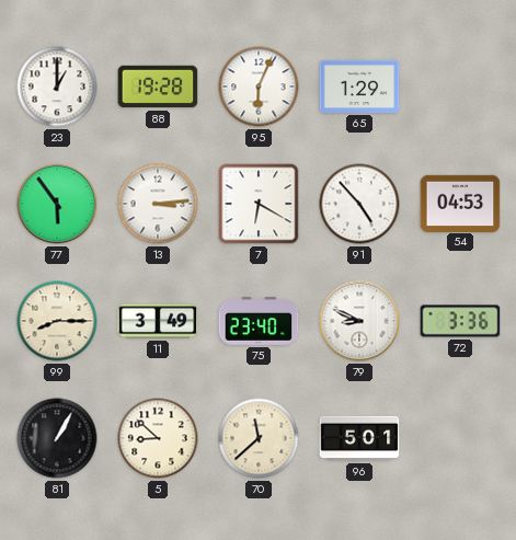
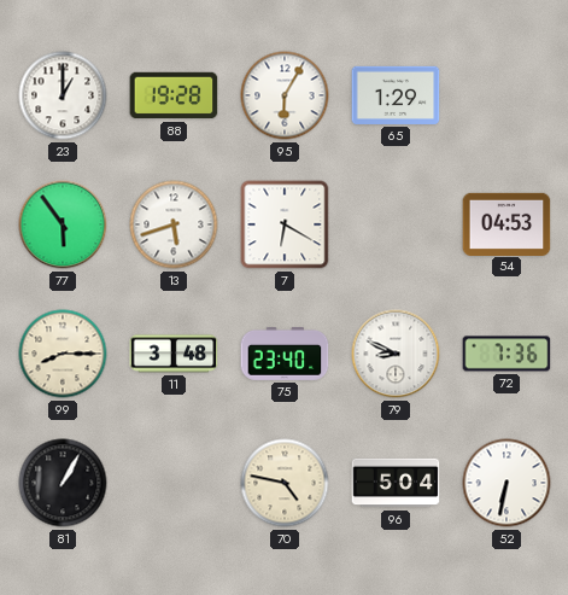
95: 6:04 -> 6:05 (285, 95)
13: 3:14 -> 5:42 (174, 224)
91: 4:53 -> none (359, 204)
11: 3:49 -> 3:48 (174, 354)
72: 3:36 -> 7:36 (506, 354)
5: 8:52 -> none (158, 438)
70: 11:38 -> 4:47 (285, 483)
96: 5:01 -> 5:04 (396, 483)
52: none -> 6:32 (506, 483)
